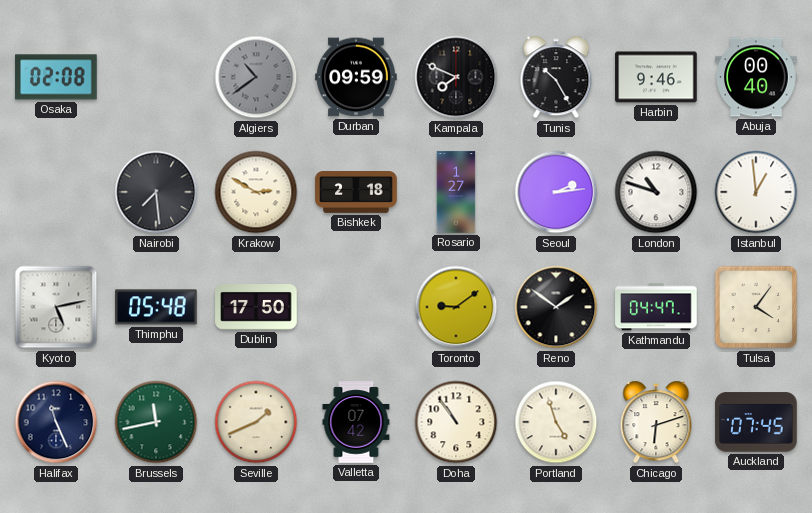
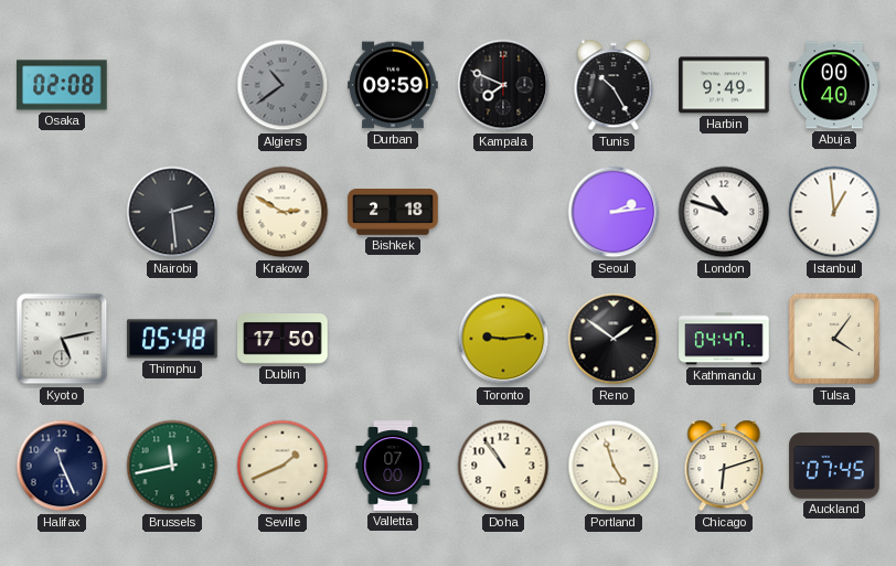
Harbin: 9:46 -> 9:49 (724, 85)
Nairobi: 7:29 -> 2:29 (172, 212)
Rosario: 1:27 -> none (456, 192)
Toronto: 9:09 -> 9:14 (503, 339)
Valletta: 07:42 -> 07:00 (393, 466)
